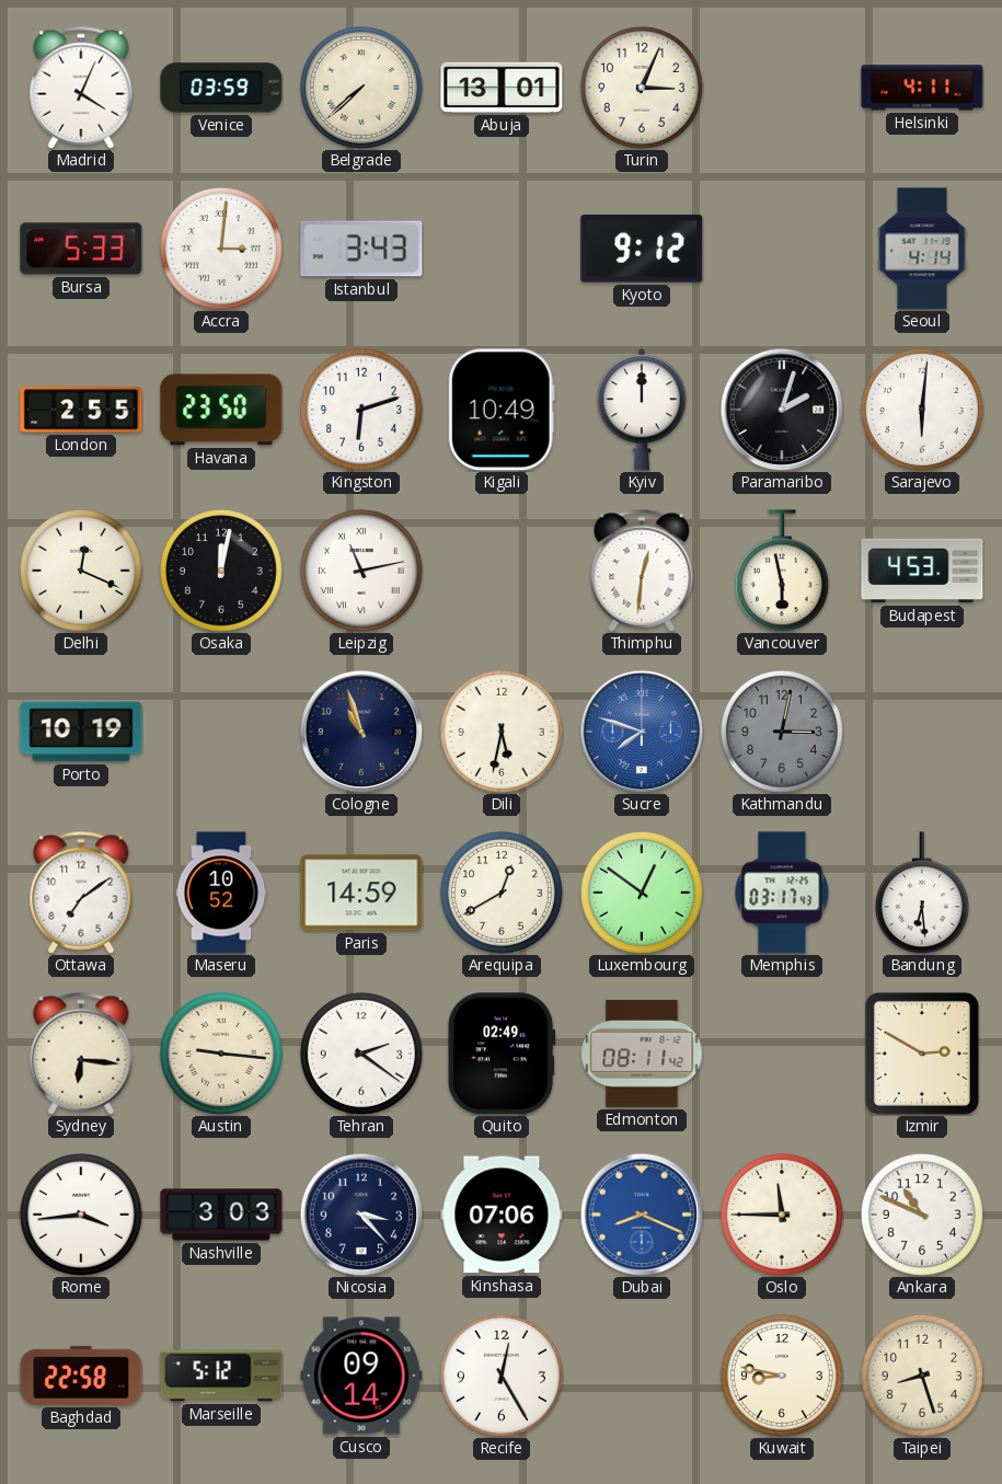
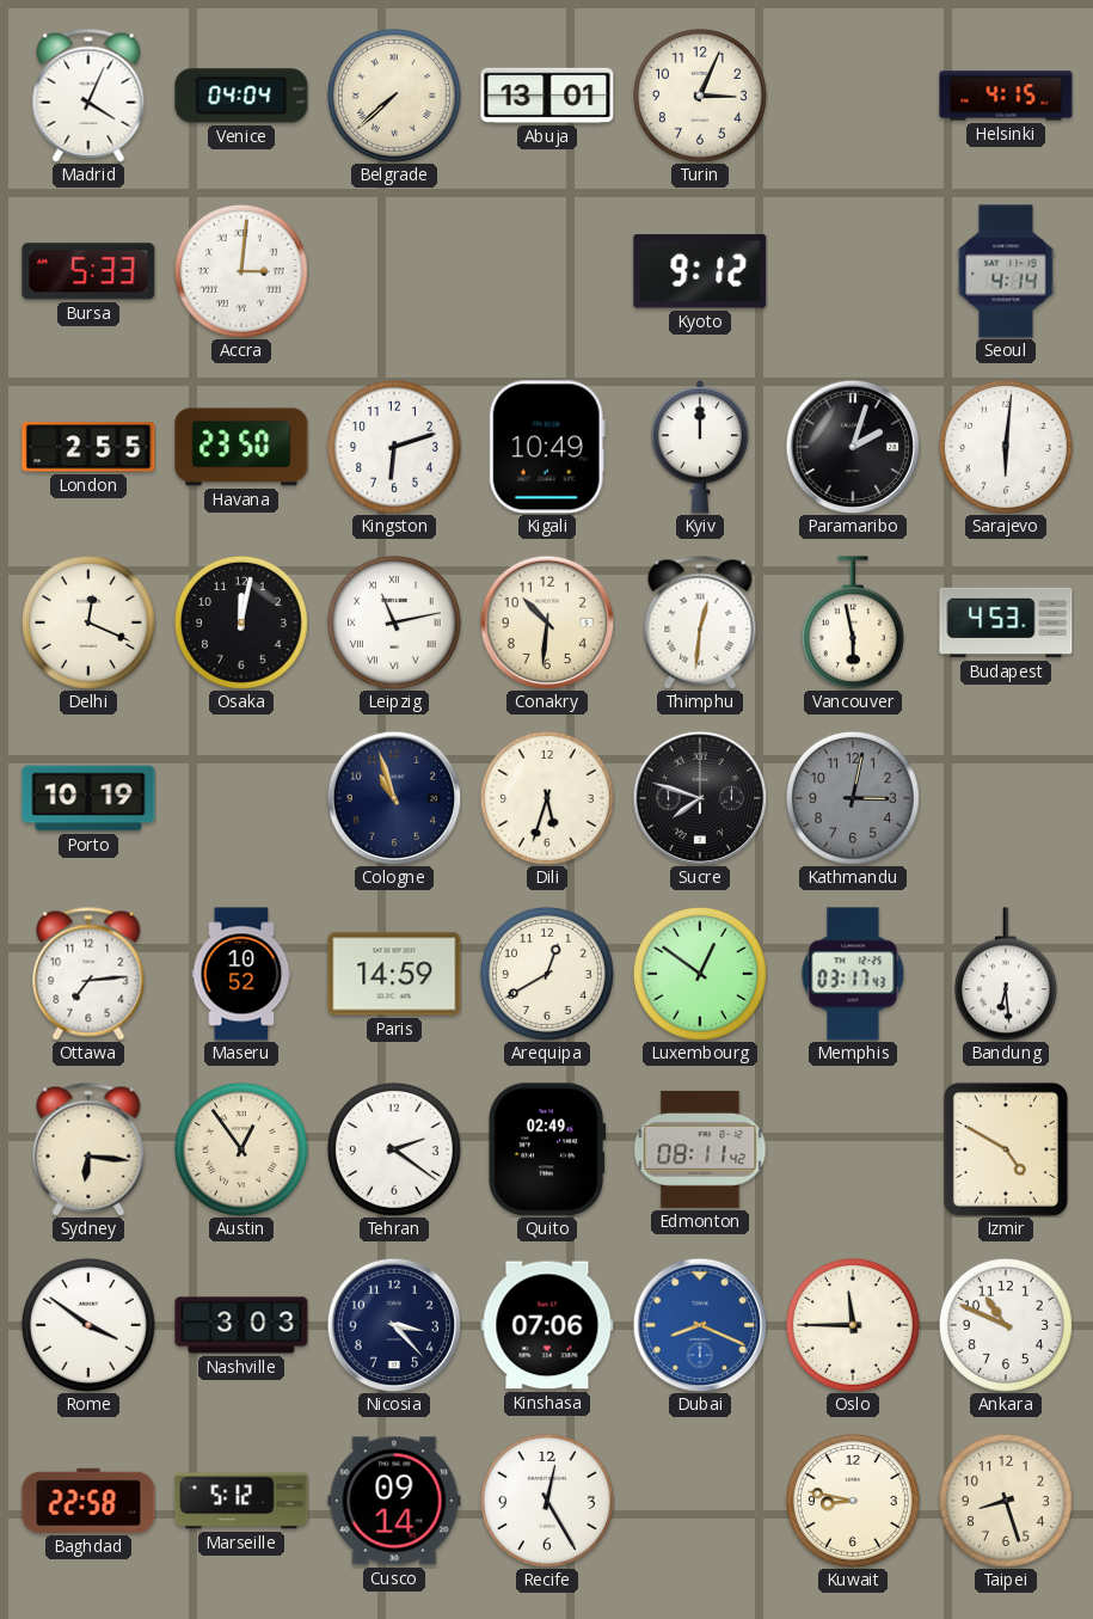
Venice: 03:59 -> 04:04 (241, 96)
Helsinki: 4:11 -> 4:15 (1006, 96)
Istanbul: 3:43 -> none (361, 249)
Conakry: none -> 10:31 (547, 623)
Dili: 5:32 -> 5:33 (547, 798)
Sucre dial: blue -> black (700, 798)
Ottawa: 7:09 -> 7:14 (88, 974)
Austin: 9:16 -> 12:54 (241, 1149)
Izmir: 2:50 -> 4:50 (1006, 1149)
Rome: 3:44 -> 3:51 (88, 1325)
